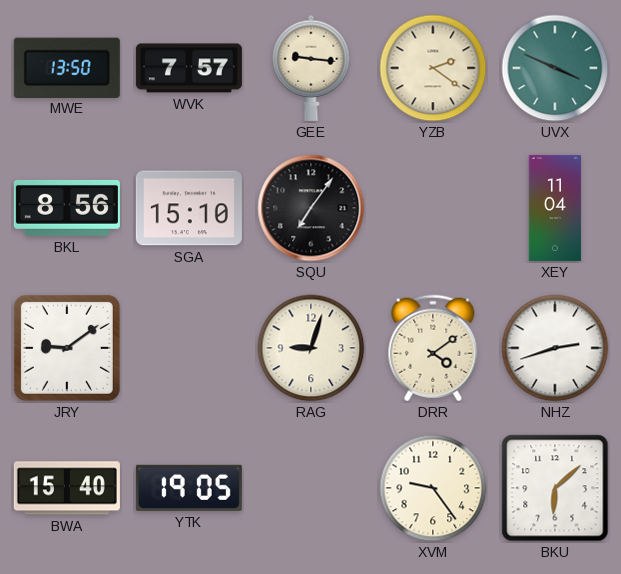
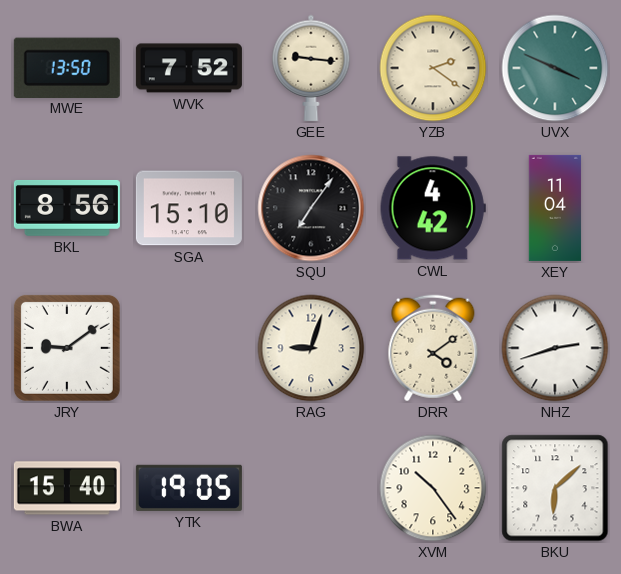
WVK: 7:57 -> 7:52 (189, 68)
CWL: none -> 4:42 (433, 208)
XVM: 9:24 -> 10:24 (433, 488)
